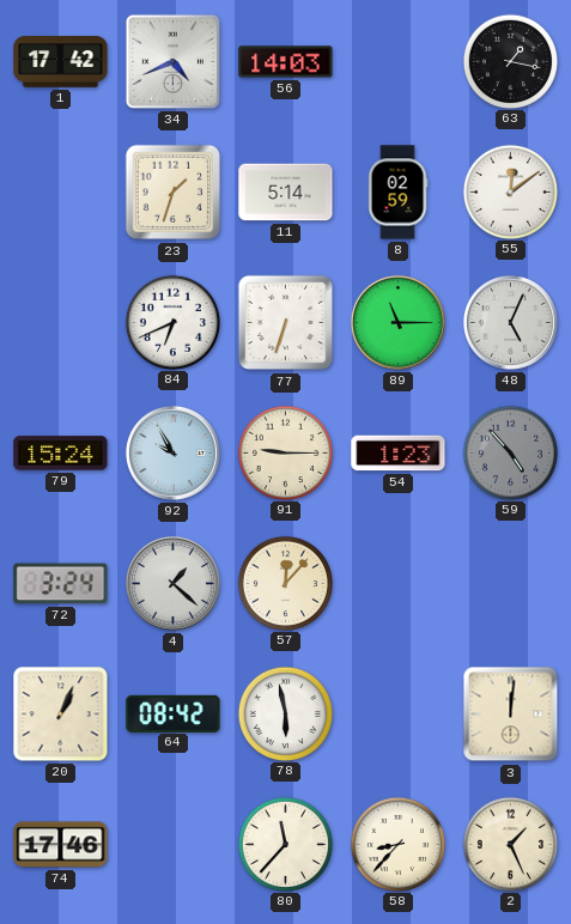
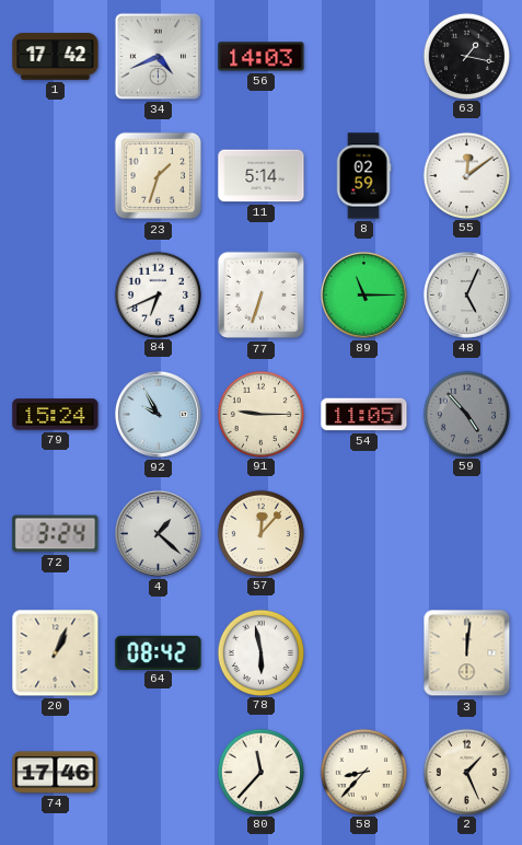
54: 1:23 -> 11:05 (364, 415)
